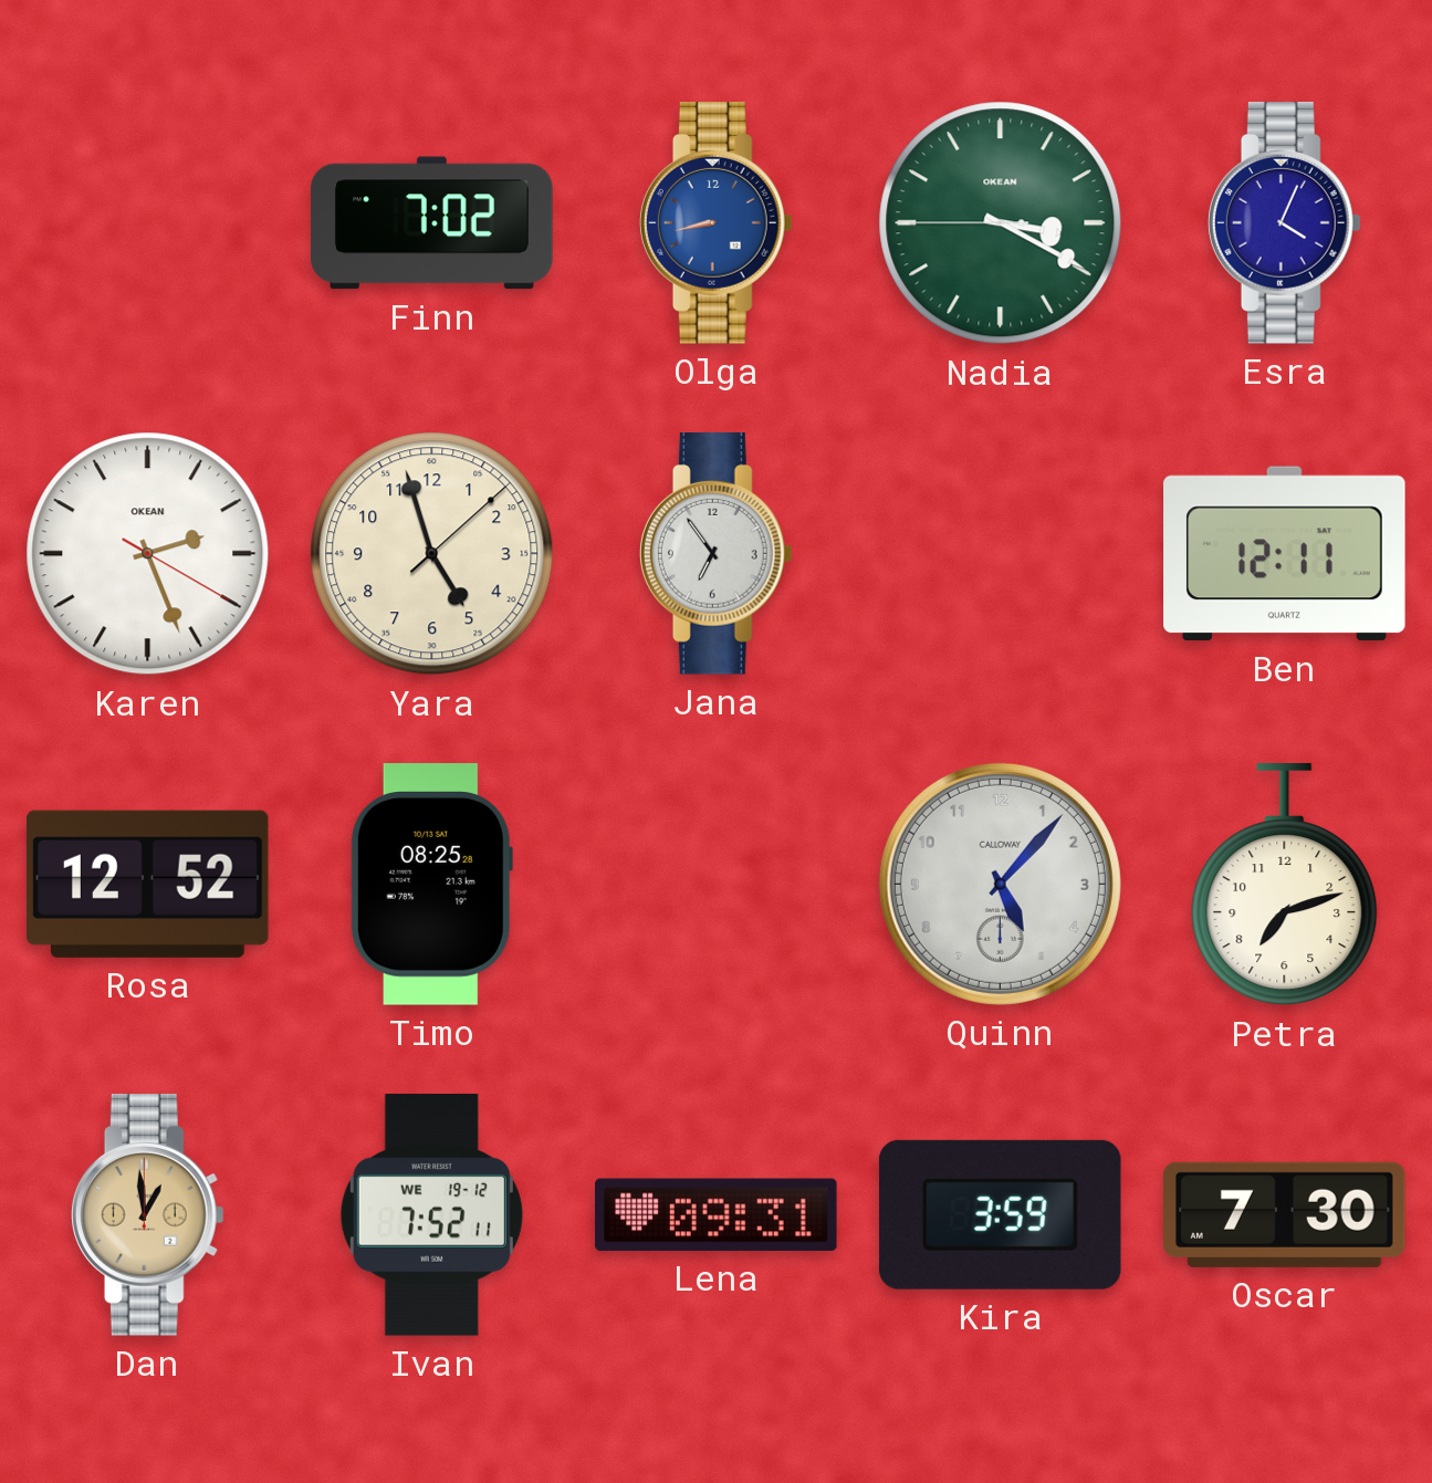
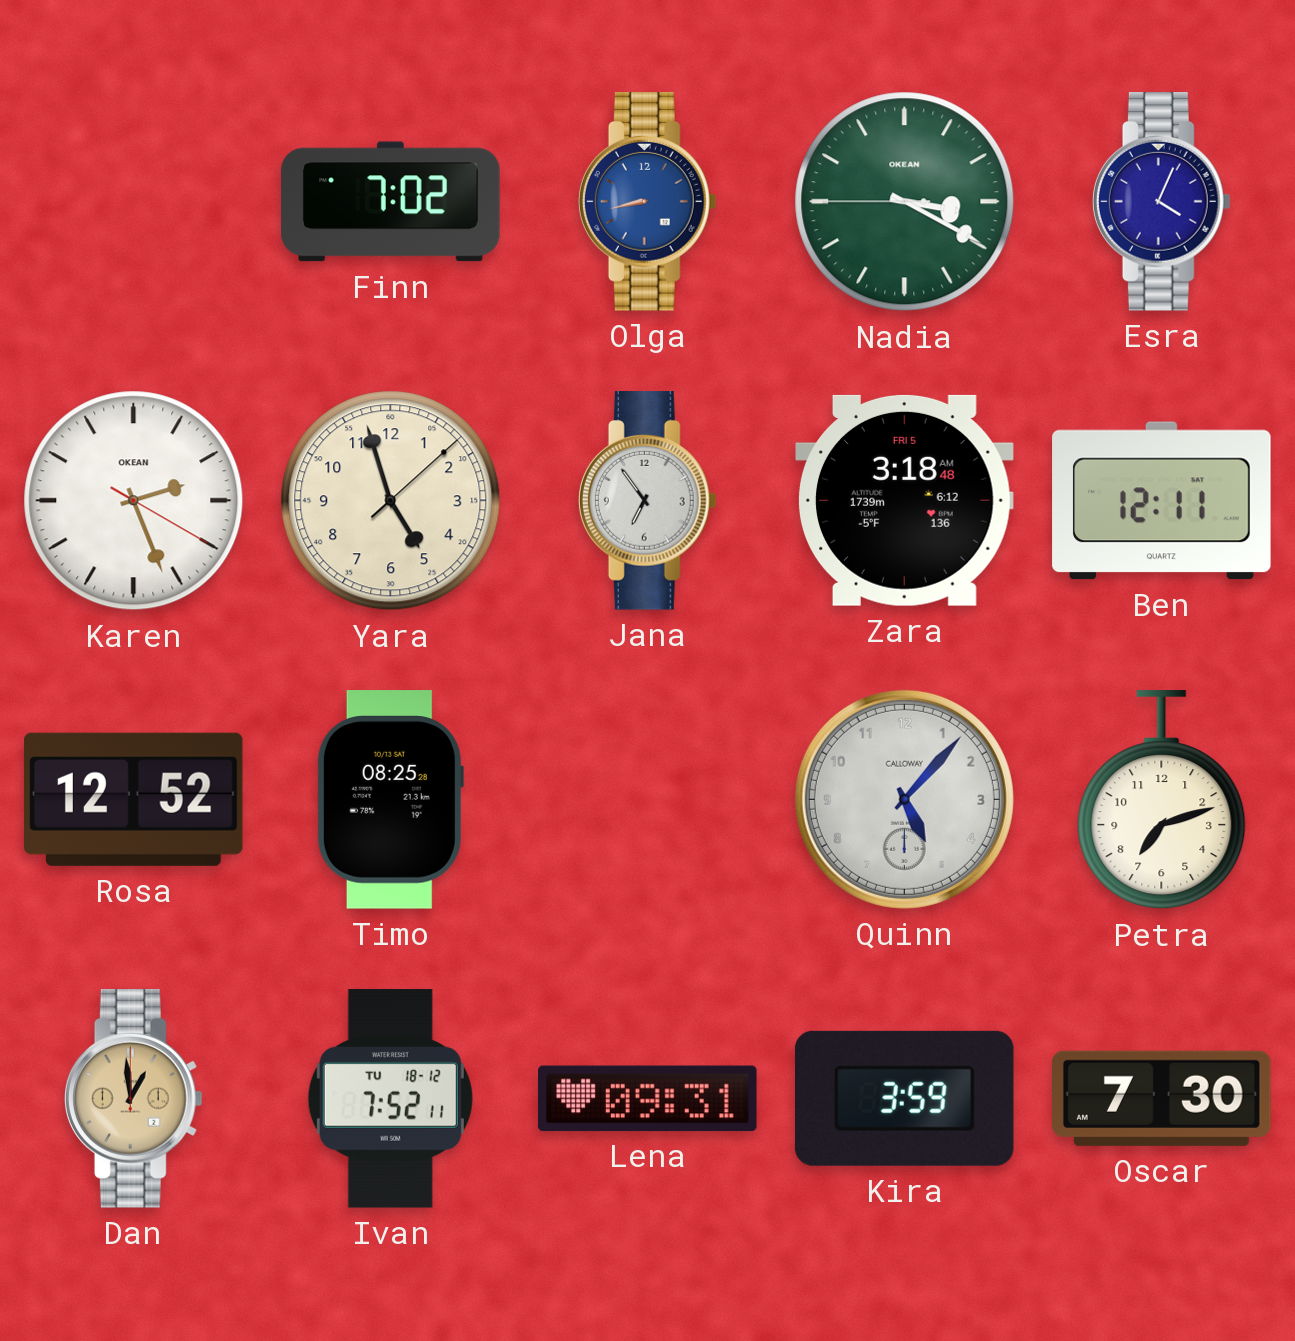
Zara: none -> 3:18 (905, 500)
Ivan date: WE 19-12 -> TU 18-12 (390, 1099)
